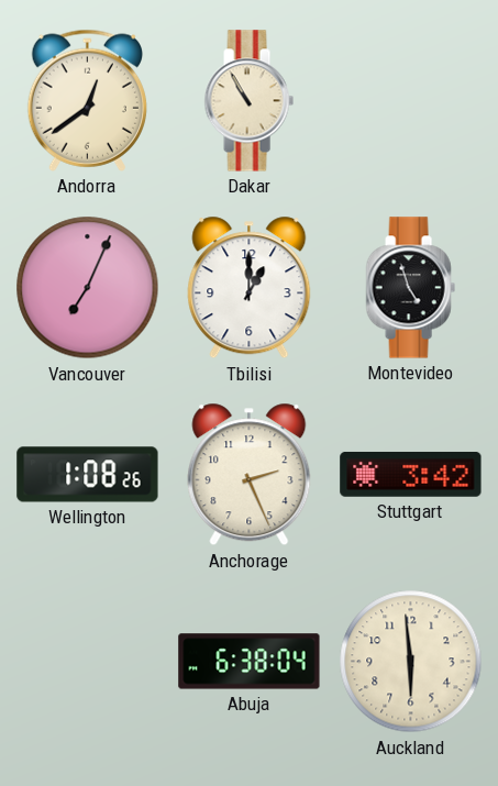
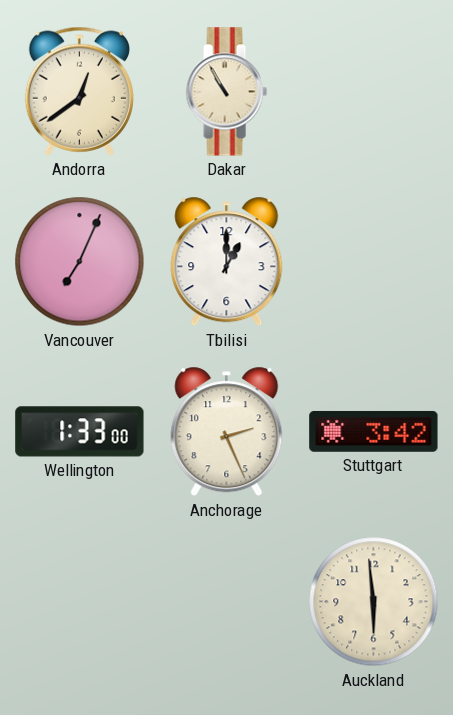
Montevideo: 4:57 -> none (410, 288)
Wellington: 1:08 -> 1:33 (80, 432)
Abuja: 6:38 -> none (250, 662)
